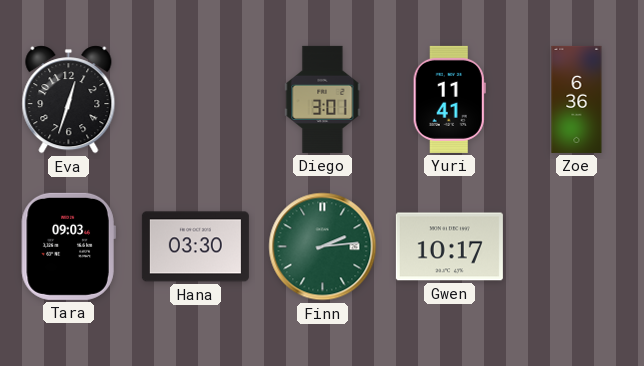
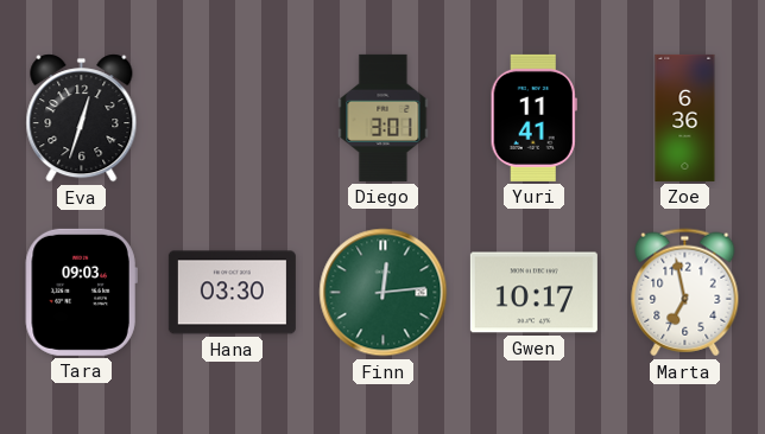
Finn: 2:14 -> 12:14 (384, 293)
Marta: none -> 6:58 (685, 293)
